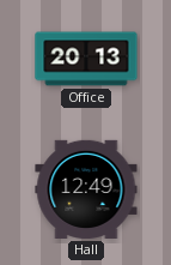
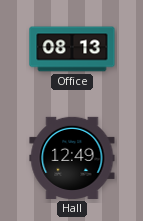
Office: 20:13 -> 08:13 (72, 49)
